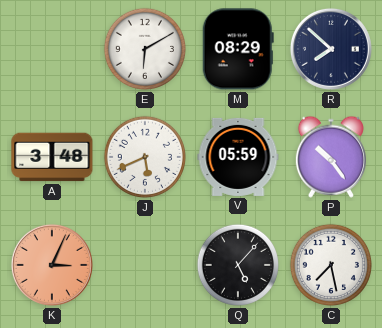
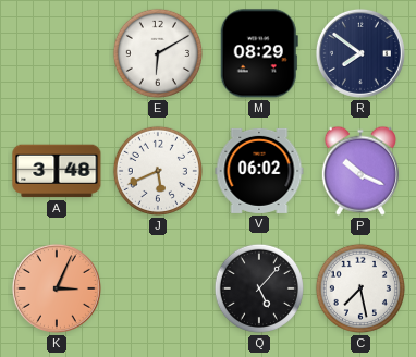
R: 7:52 -> 7:51 (360, 53)
V: 05:59 -> 06:02 (259, 171)
P: 10:24 -> 10:19 (360, 171)
